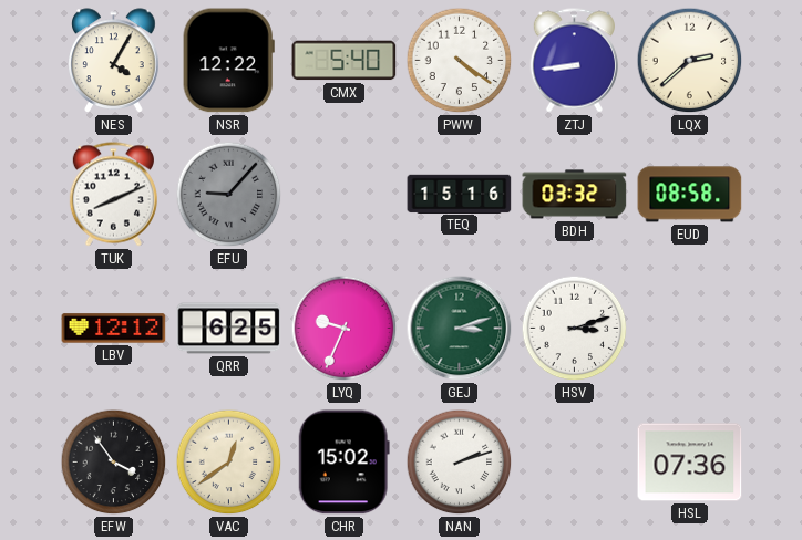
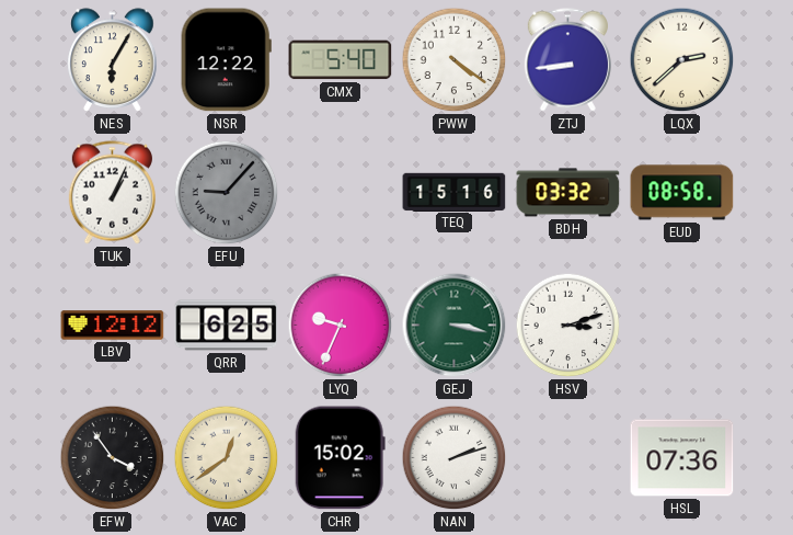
NES: 4:05 -> 6:05 (113, 60)
TUK: 8:11 -> 1:04 (112, 193)
GEJ: 3:12 -> 3:17 (455, 326)
